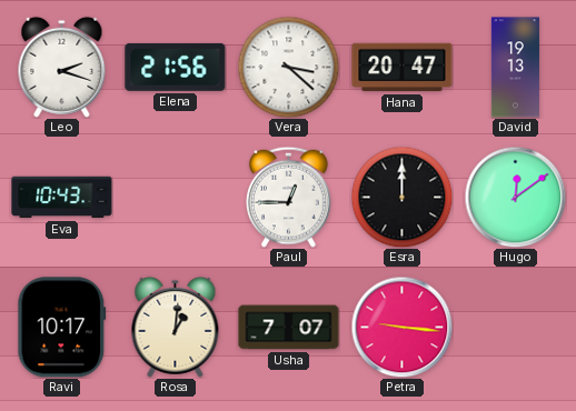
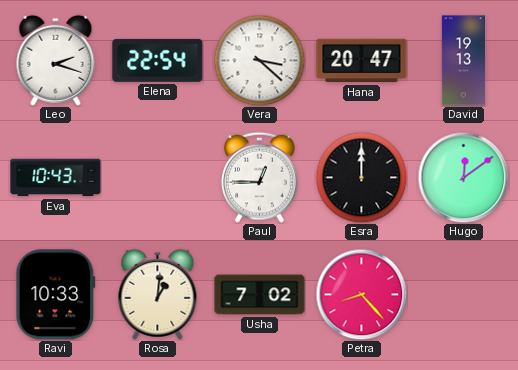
Elena: 21:56 -> 22:54 (158, 60)
Ravi: 10:17 -> 10:33 (56, 295)
Usha: 7:07 -> 7:02 (260, 295)
Petra: 9:16 -> 8:23 (361, 294)
